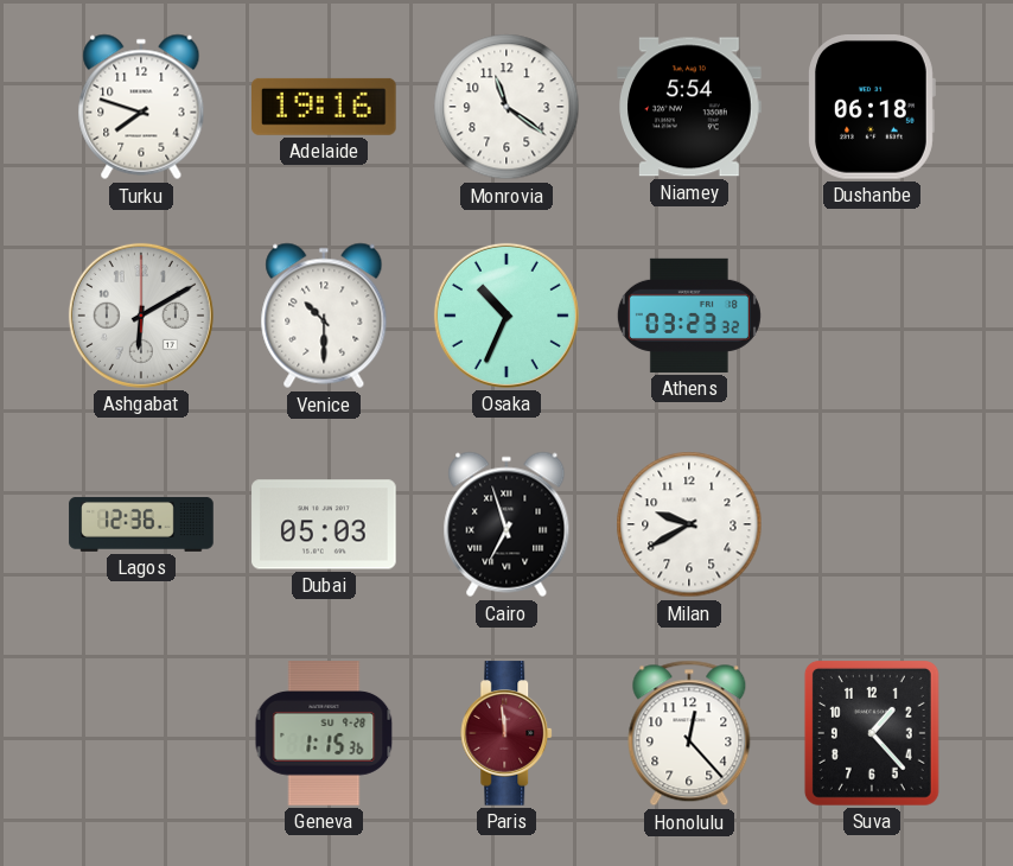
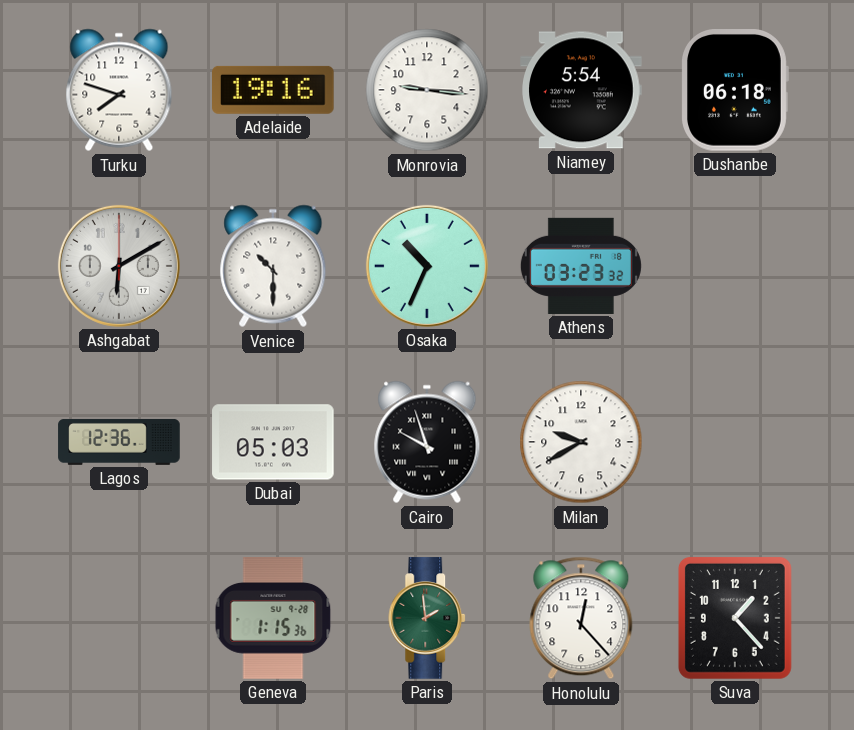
Monrovia: 11:21 -> 9:16 (427, 90)
Cairo: 6:57 -> 9:57 (427, 442)
Paris: 11:59 -> 1:59 (428, 618)
Paris dial: burgundy -> green (428, 618)
